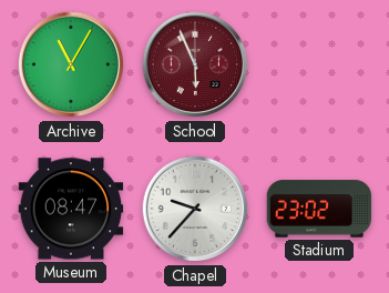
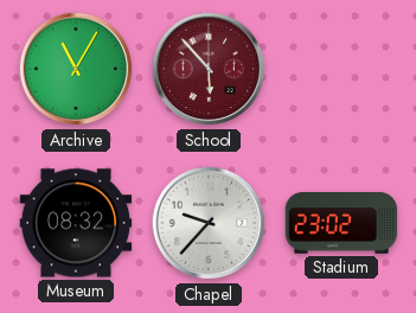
School: 5:56 -> 5:53 (209, 69)
Museum: 08:47 -> 08:32 (76, 223)
